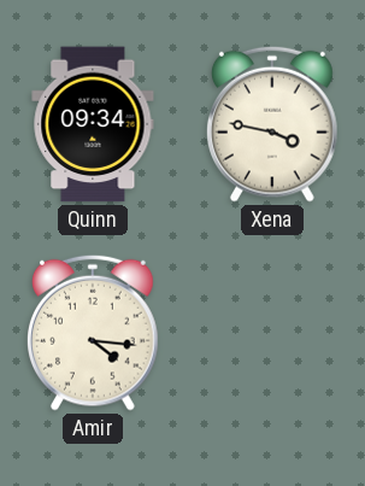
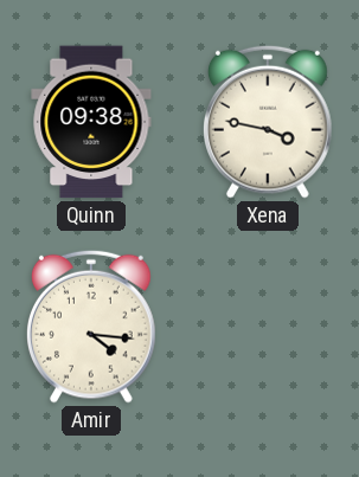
Quinn: 09:34 -> 09:38 (91, 122)
